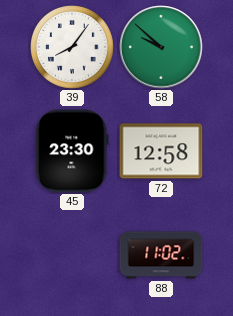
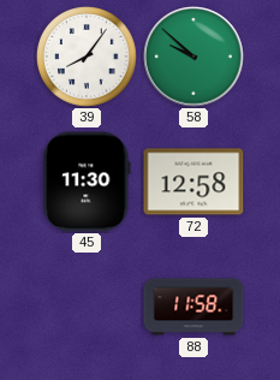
45: 23:30 -> 11:30 (87, 182)
88: 11:02 -> 11:58 (193, 307)
